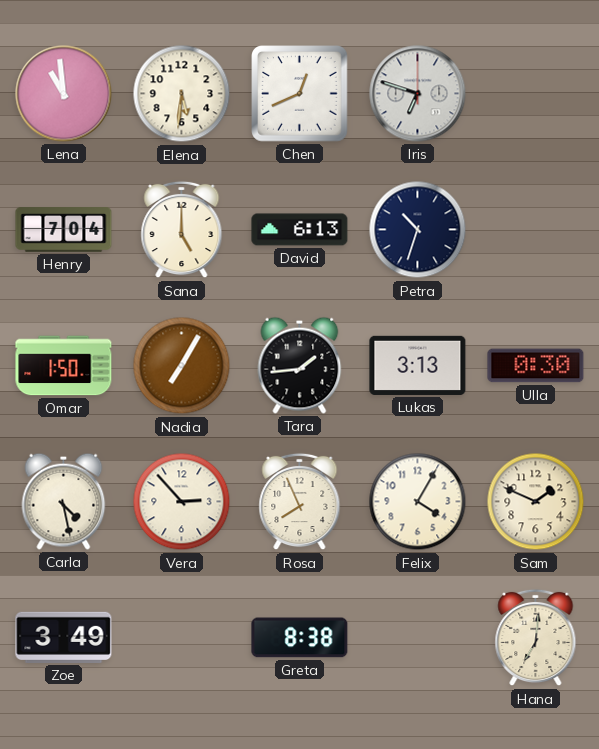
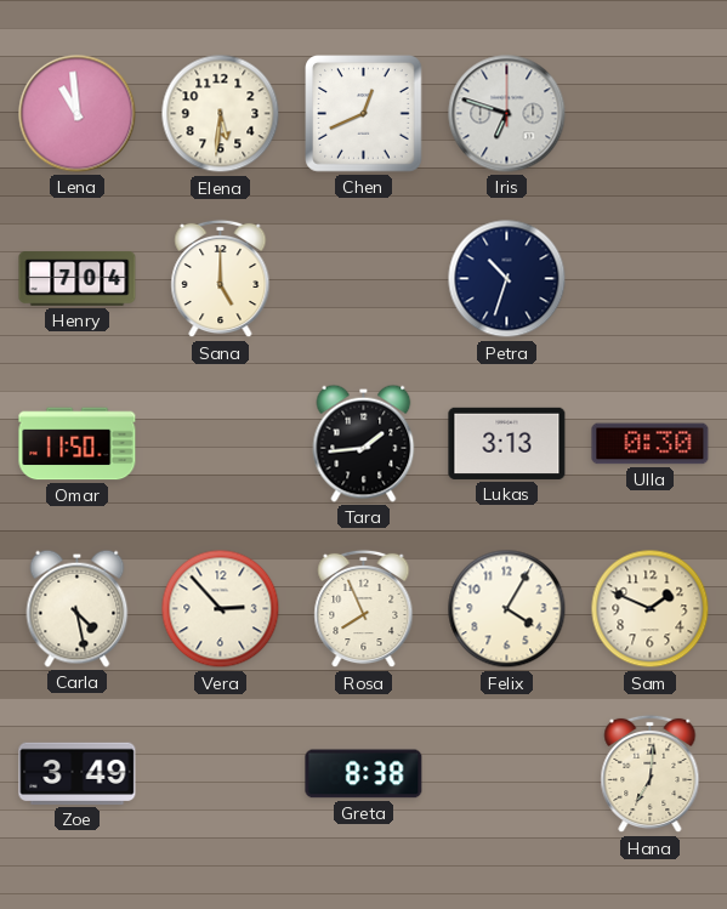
David: 6:13 -> none (300, 230)
Omar: 1:50 -> 11:50 (78, 444)
Nadia: 7:05 -> none (182, 366)
